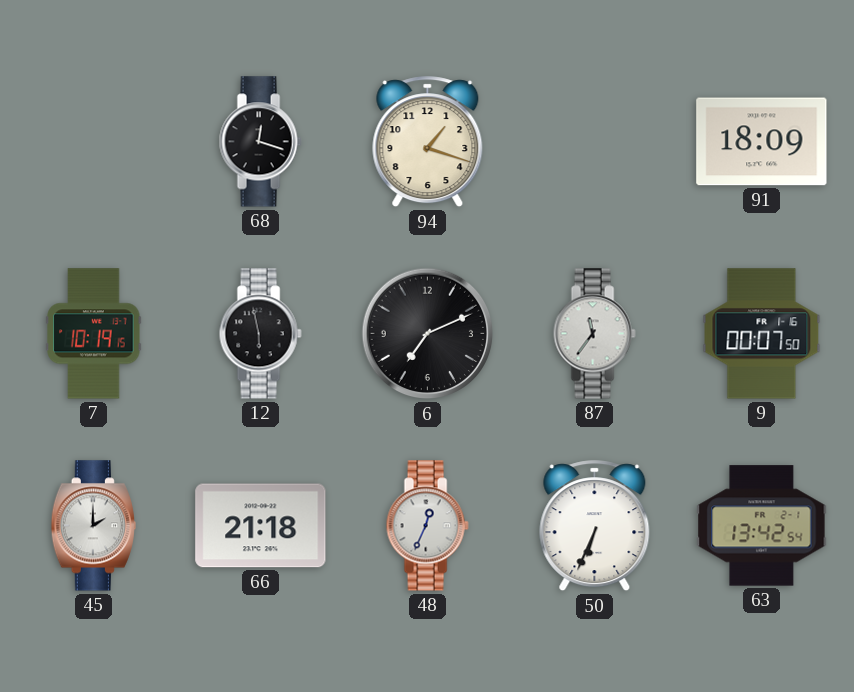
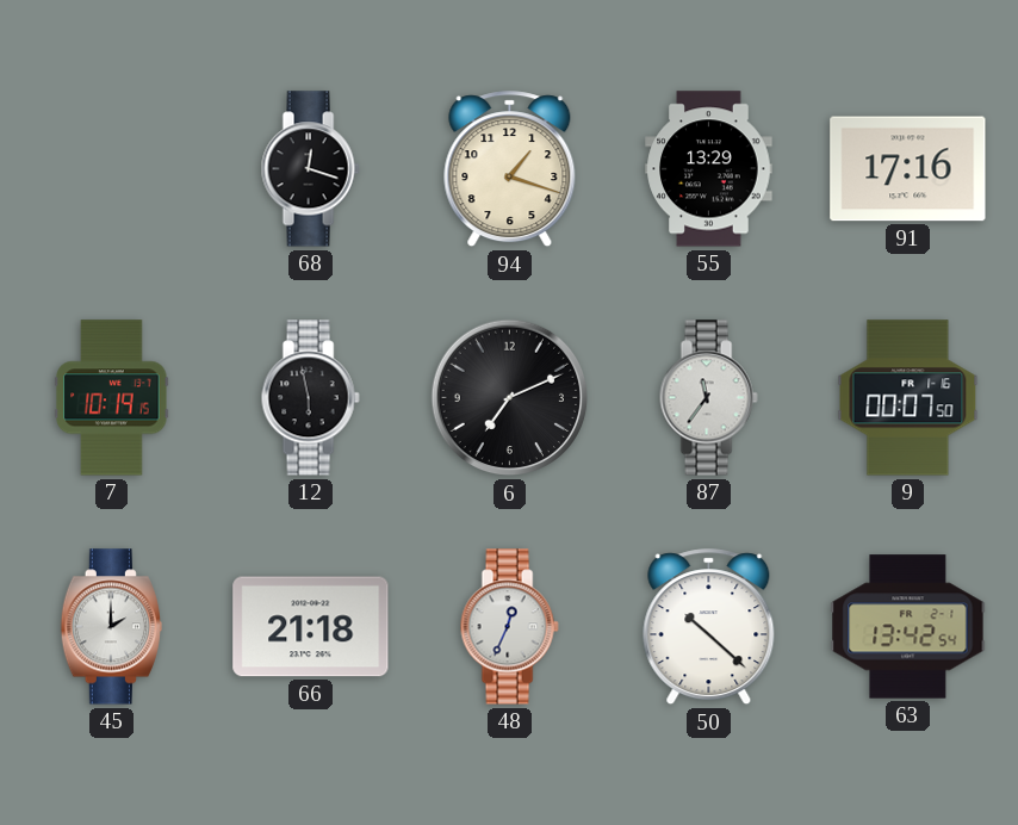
55: none -> 13:29 (709, 169)
91: 18:09 -> 17:16 (908, 169)
50: 6:34 -> 10:22 (709, 627)
